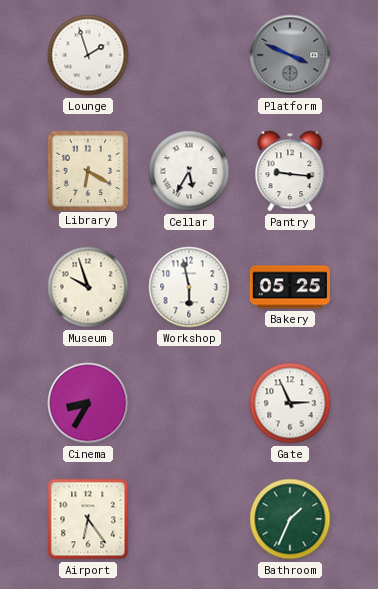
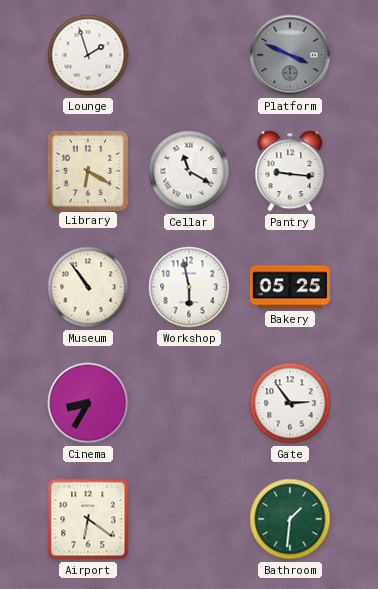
Cellar: 5:35 -> 11:20 (189, 171)
Museum: 9:57 -> 10:54 (88, 287)
Gate: 2:56 -> 2:54 (290, 403)
Airport: 6:24 -> 6:21 (88, 519)
Bathroom: 1:34 -> 1:31 (290, 519)
